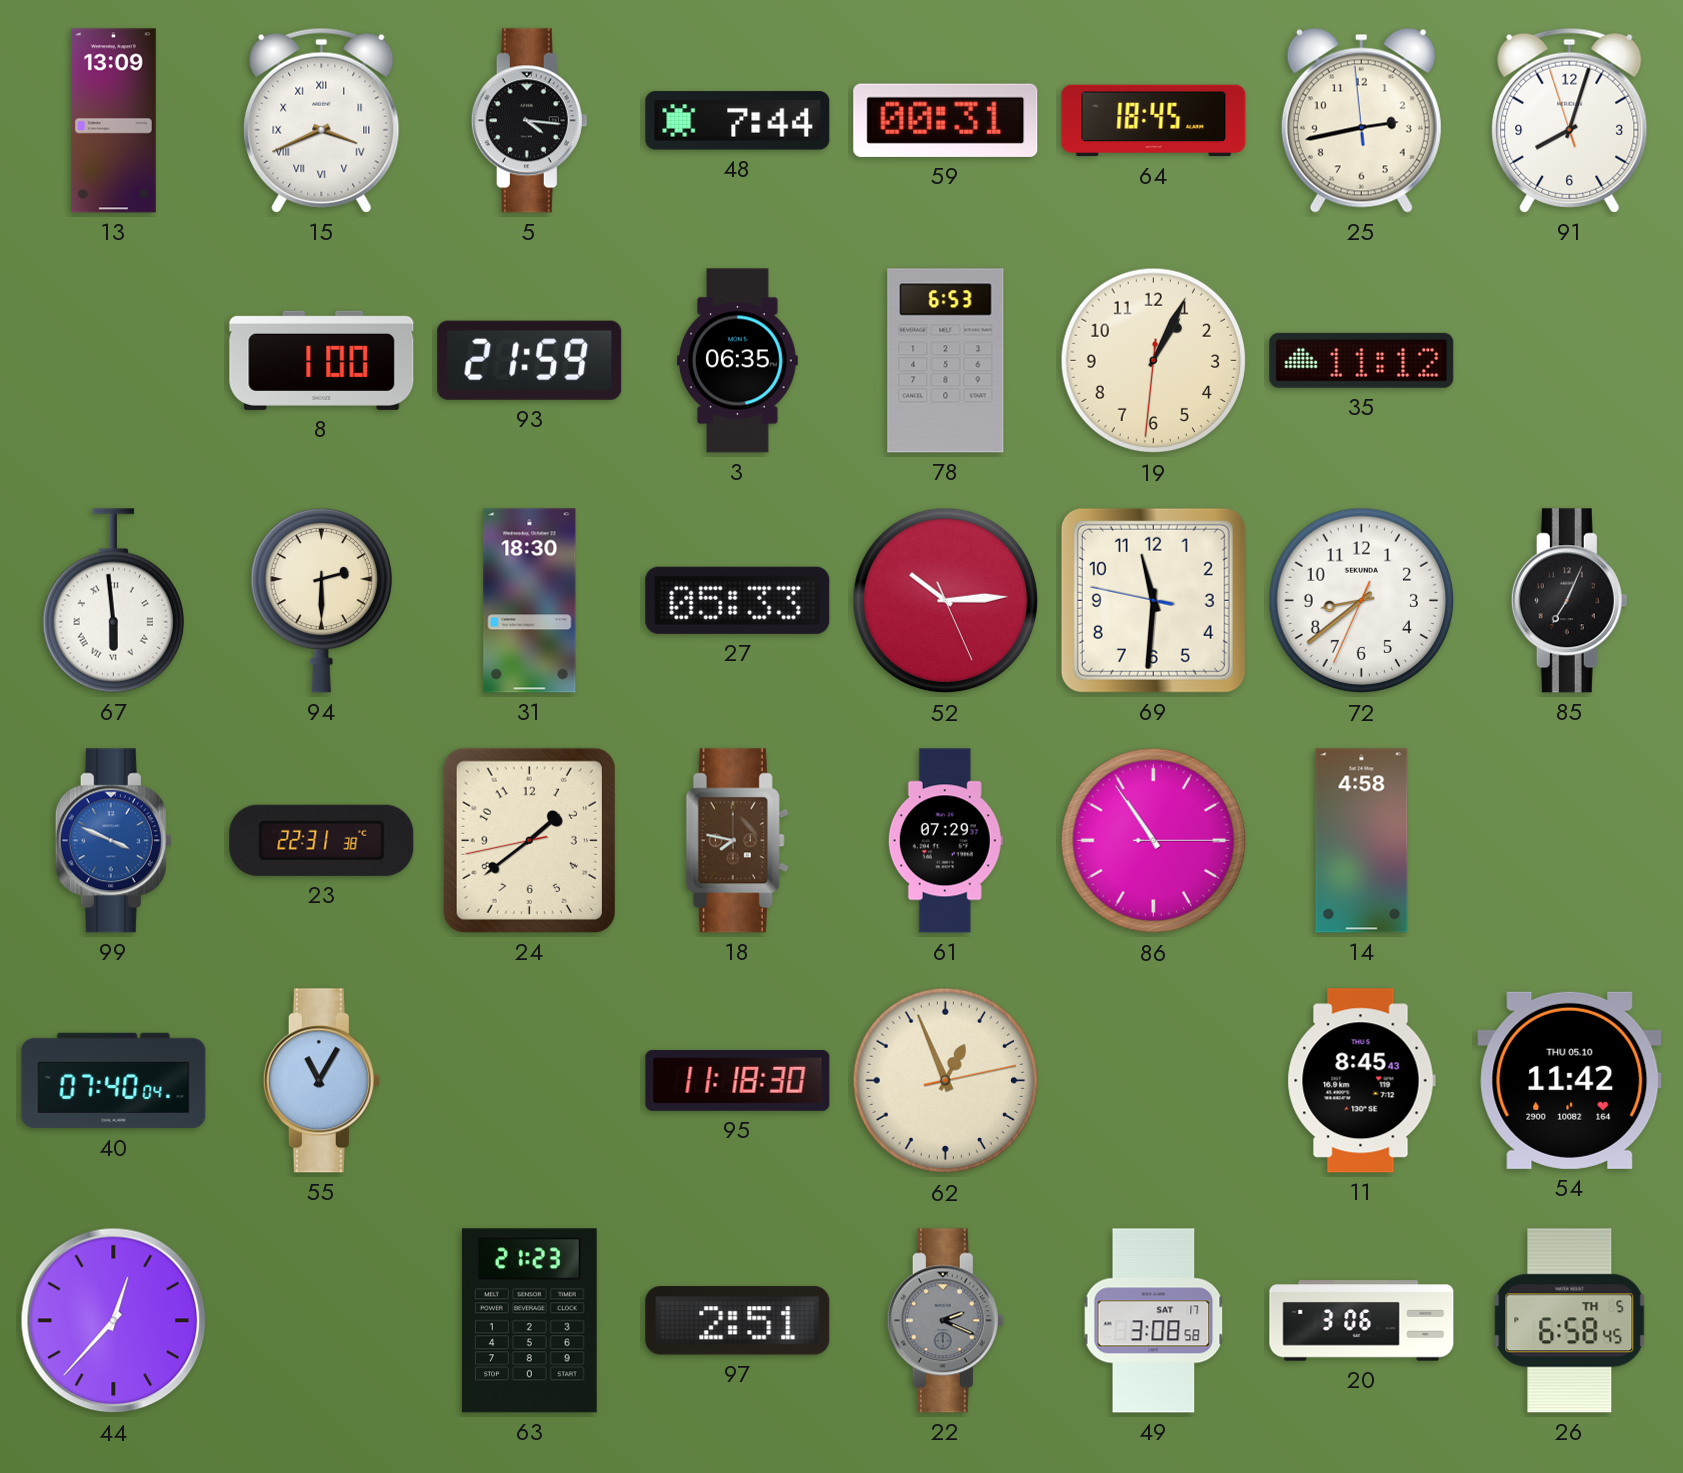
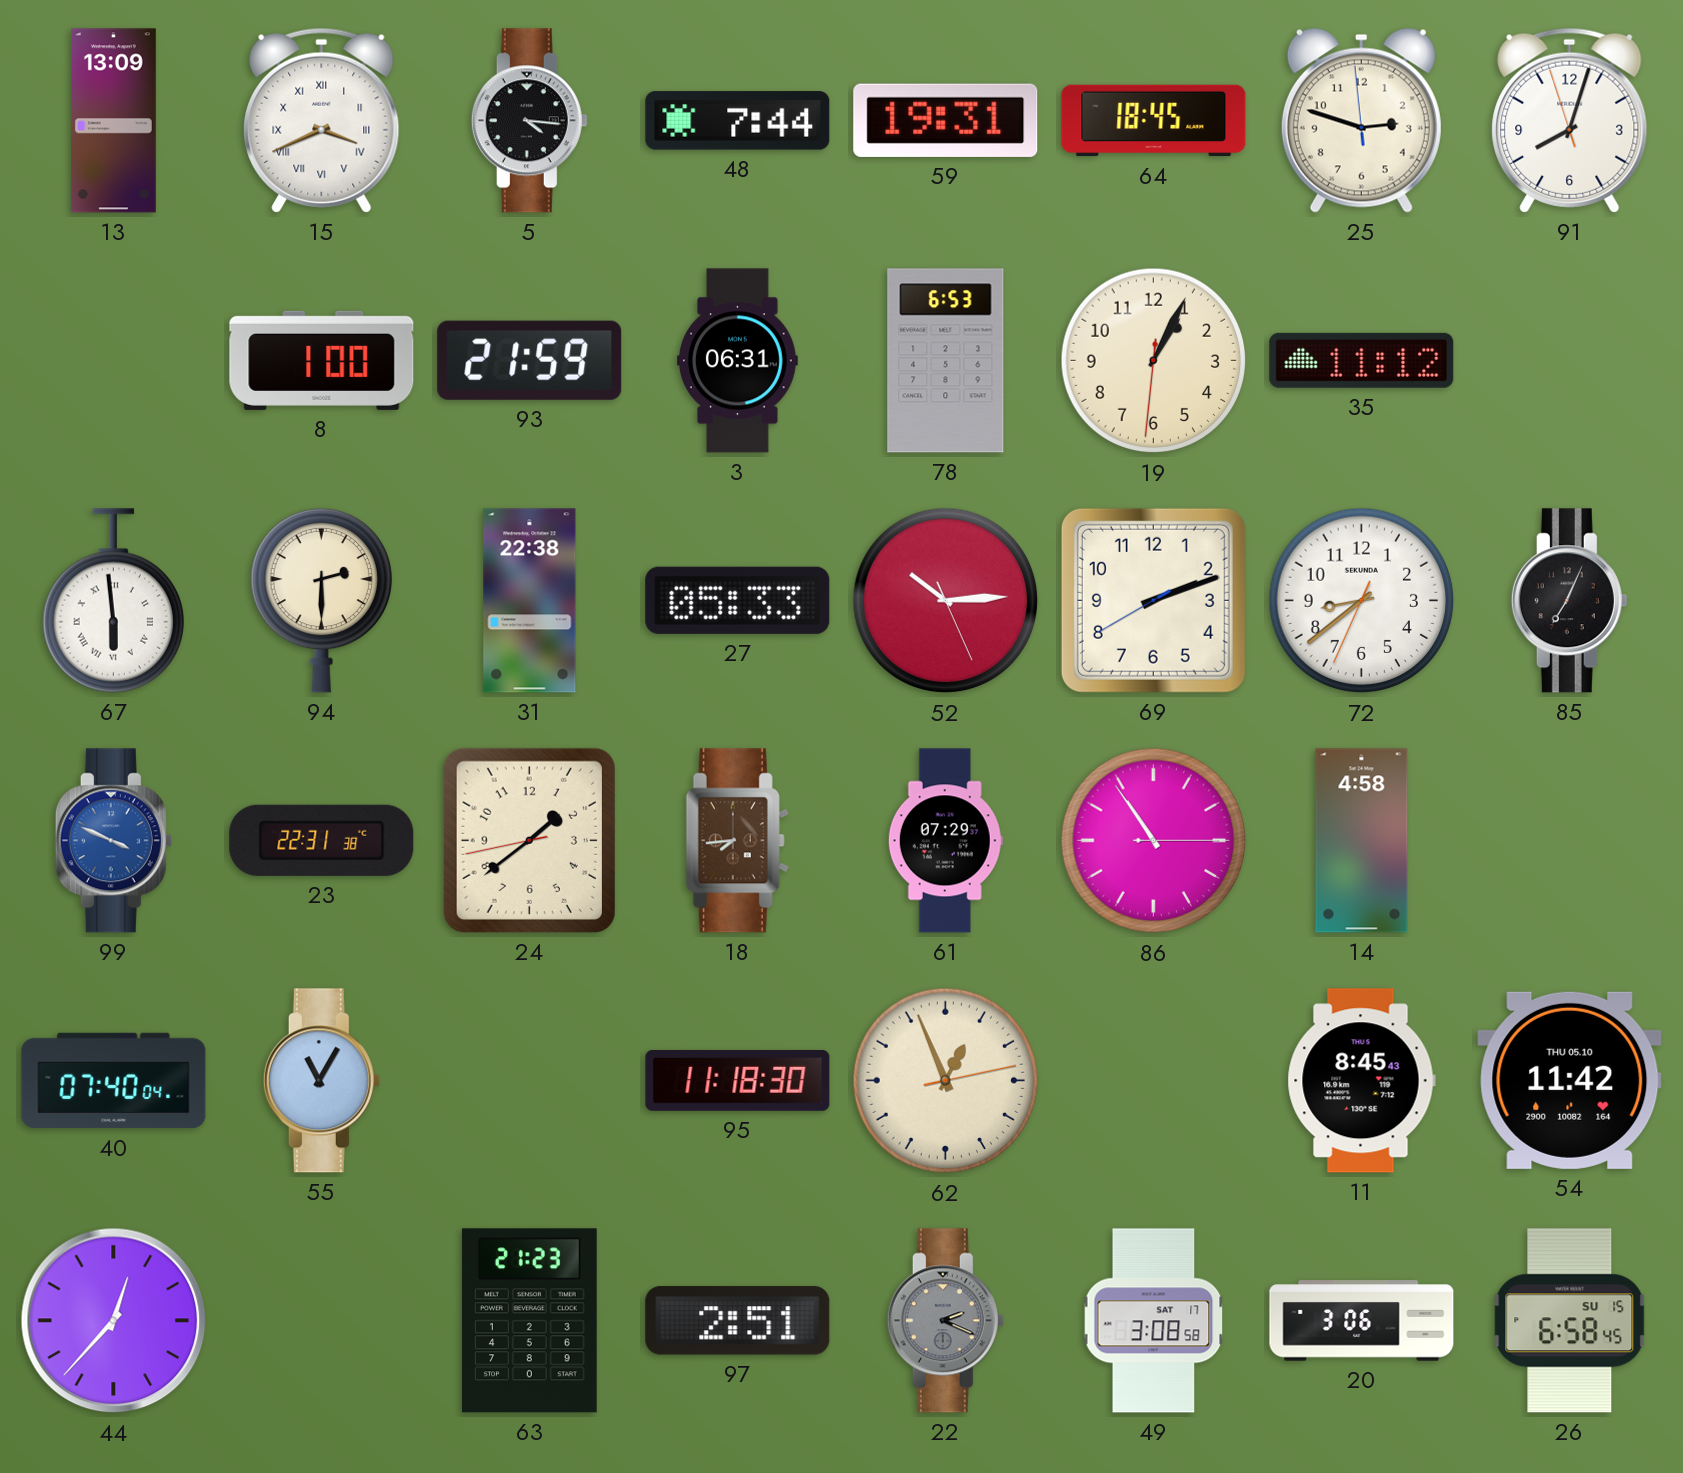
59: 00:31 -> 19:31 (946, 120)
25: 2:42 -> 2:47 (1361, 120)
3: 06:35 -> 06:31 (737, 361)
31: 18:30 -> 22:38 (530, 601)
69: 11:30 -> 2:11 (1153, 600)
18: 7:47 -> 7:44 (737, 841)
26 date: TH 5 -> SU 15 (1570, 1321)
